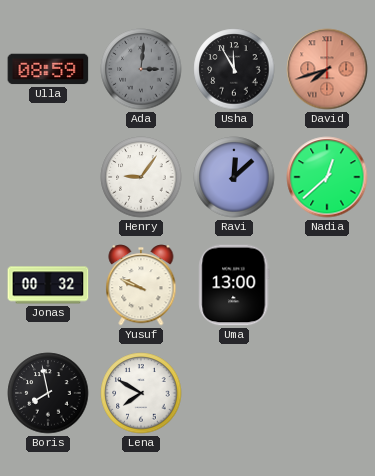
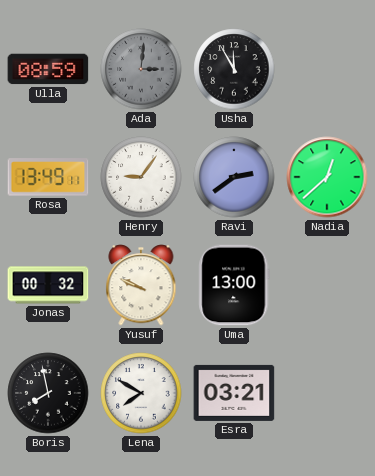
David: 7:42 -> none (327, 69)
Rosa: none -> 13:49 (48, 177)
Ravi: 12:08 -> 2:39 (234, 177)
Esra: none -> 03:21 (234, 393)
